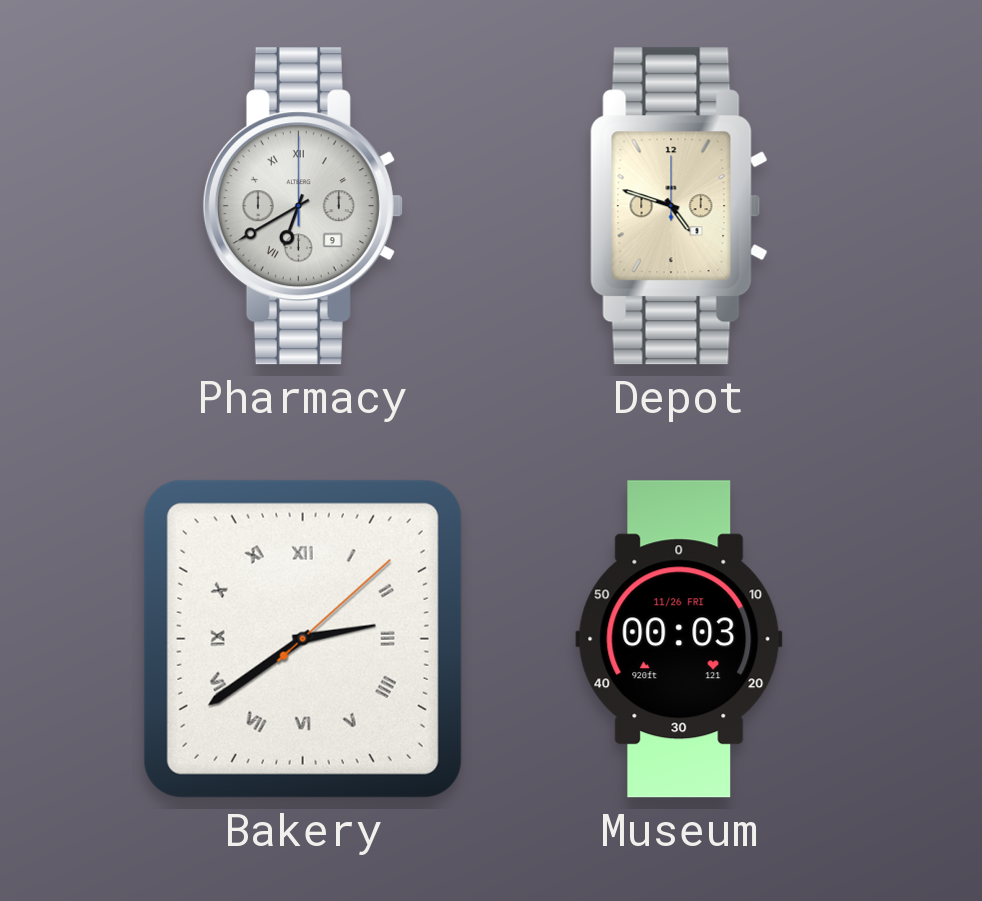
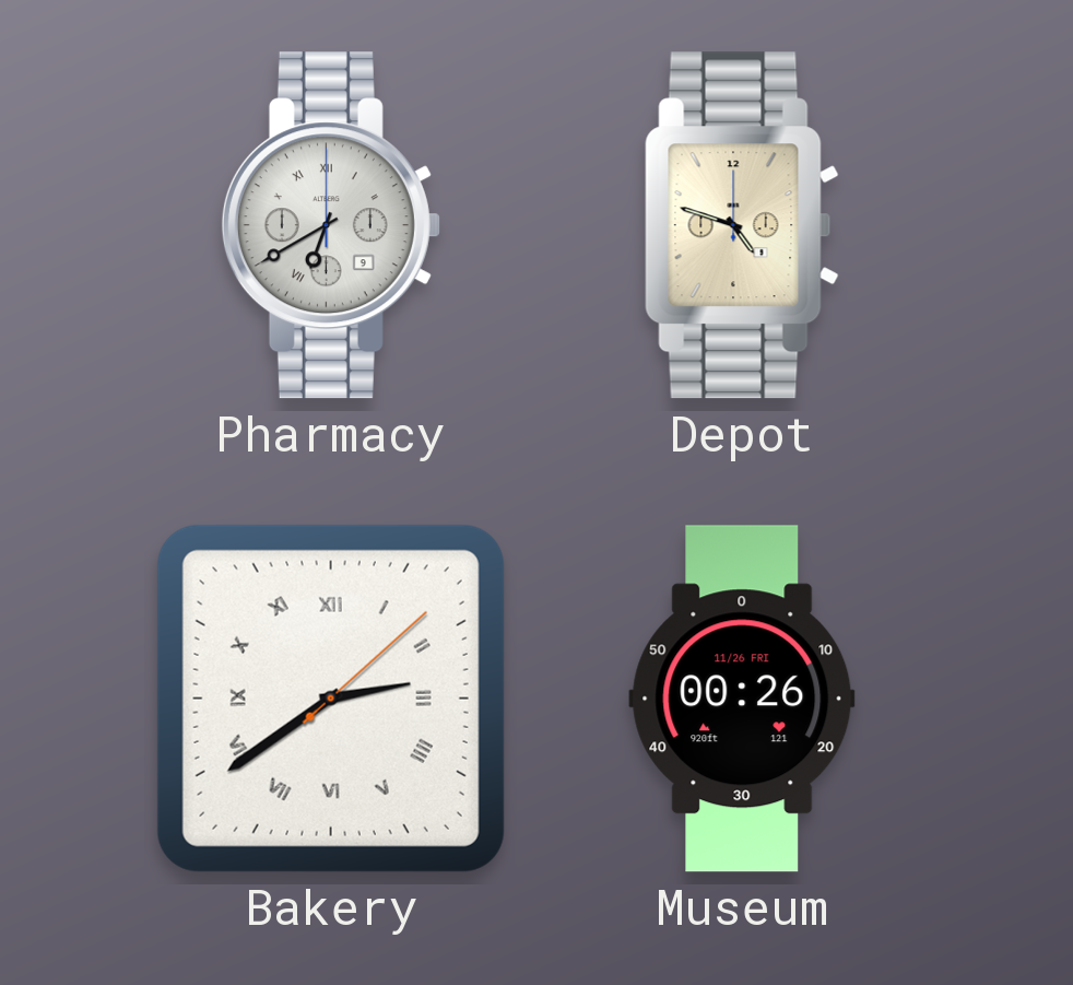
Museum: 00:03 -> 00:26 (742, 699)
